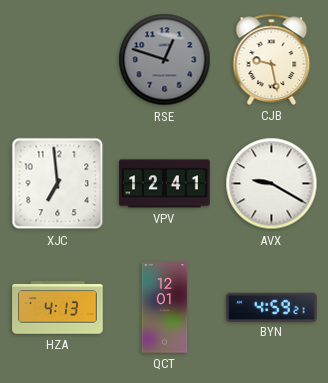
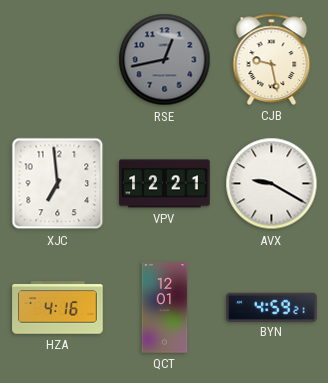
RSE: 12:48 -> 12:43 (165, 60)
VPV: 12:41 -> 12:21 (165, 184)
HZA: 4:13 -> 4:16 (58, 308)
